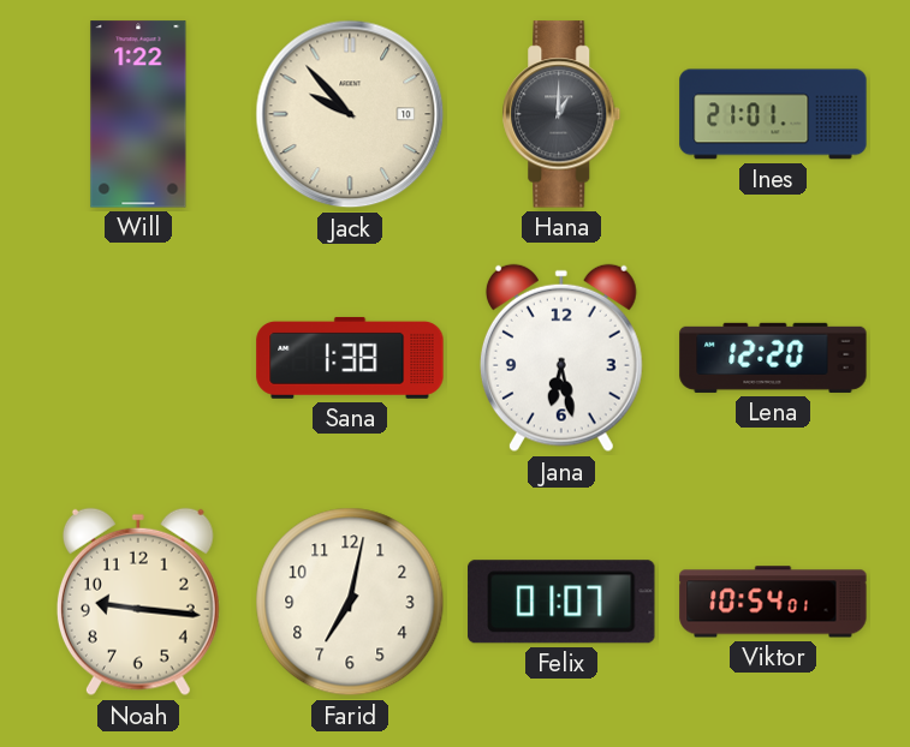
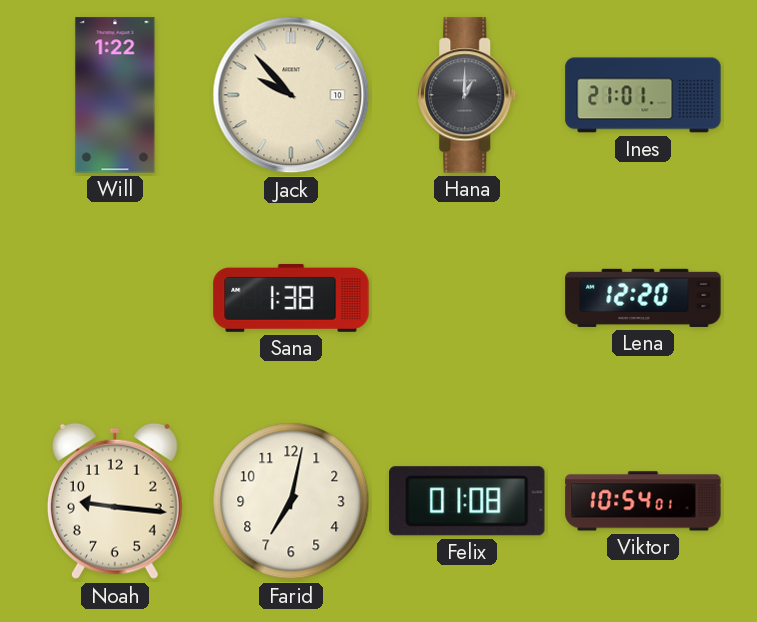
Jana: 6:28 -> none (561, 358)
Felix: 01:07 -> 01:08 (467, 501)
